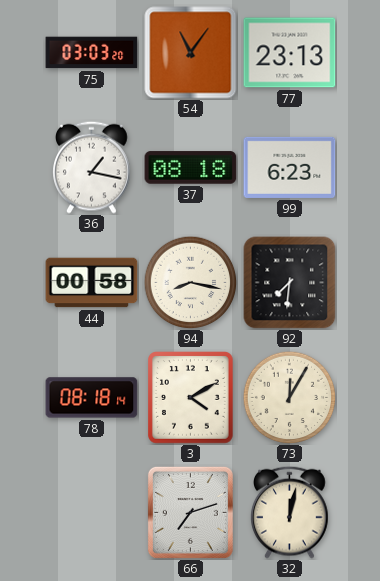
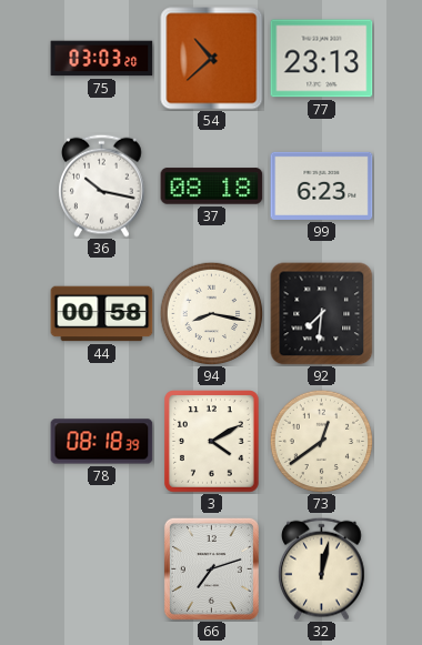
54: 11:06 -> 10:38 (212, 59)
36: 1:17 -> 10:17 (102, 185)
78: 08:18:14 -> 08:18:39 (102, 442)
73: 12:05 -> 12:39 (321, 441)
